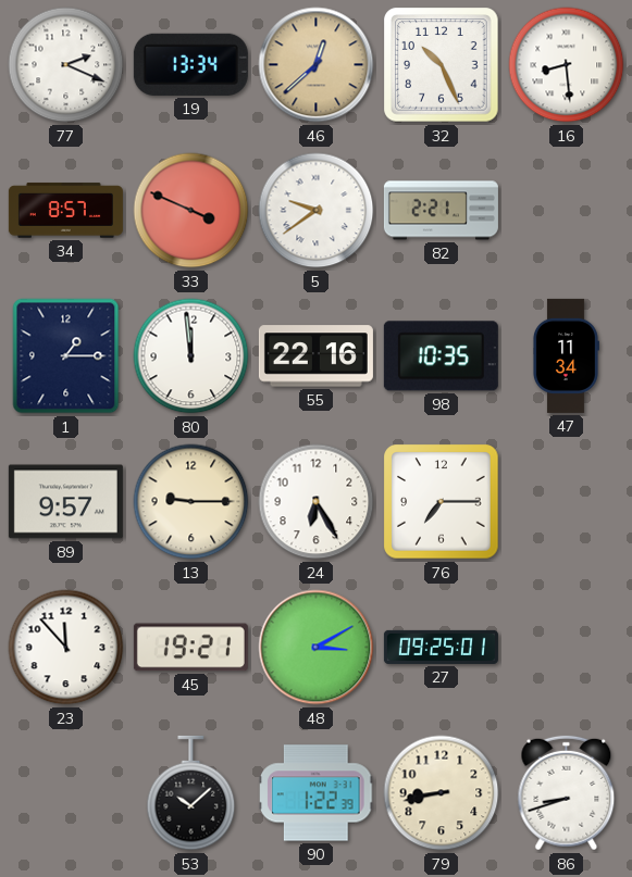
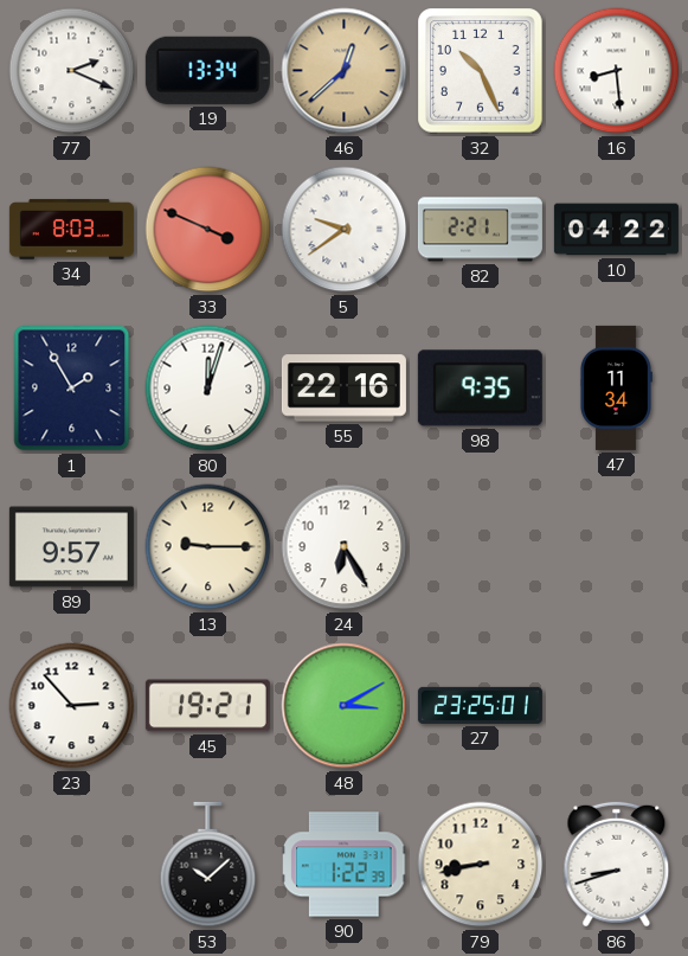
34: 8:57 -> 8:03 (71, 230)
10: none -> 04:22 (616, 230)
1: 1:15 -> 1:55 (72, 389)
80: 11:59 -> 12:03 (208, 389)
98: 10:35 -> 9:35 (480, 389)
76: 7:15 -> none (442, 502)
23: 11:53 -> 2:53 (72, 706)
27: 09:25 -> 23:25 (480, 705)
